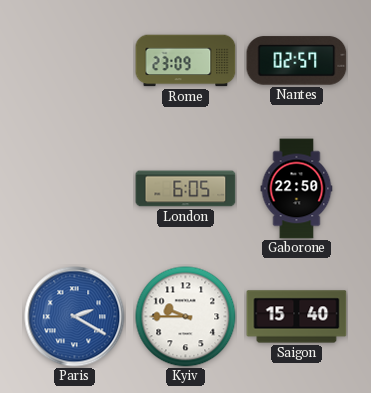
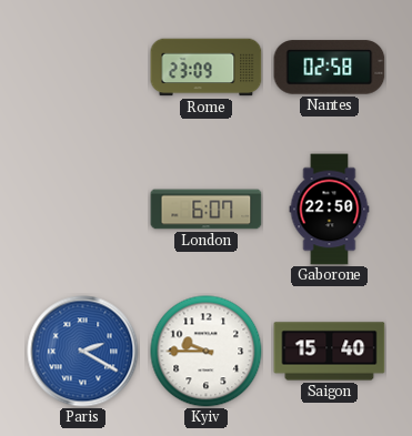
Nantes: 02:57 -> 02:58 (330, 68)
London: 6:05 -> 6:07 (207, 210)
